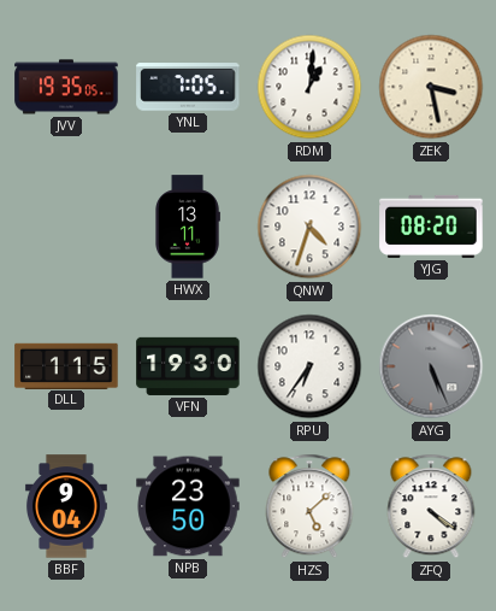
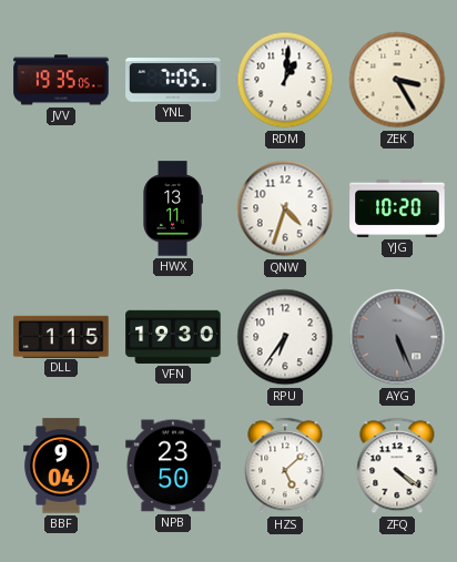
ZEK: 3:28 -> 3:25 (397, 80)
YJG: 08:20 -> 10:20 (397, 208)
